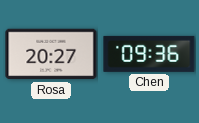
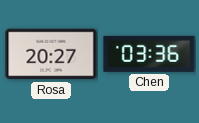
Chen: 09:36 -> 03:36 (149, 54)
